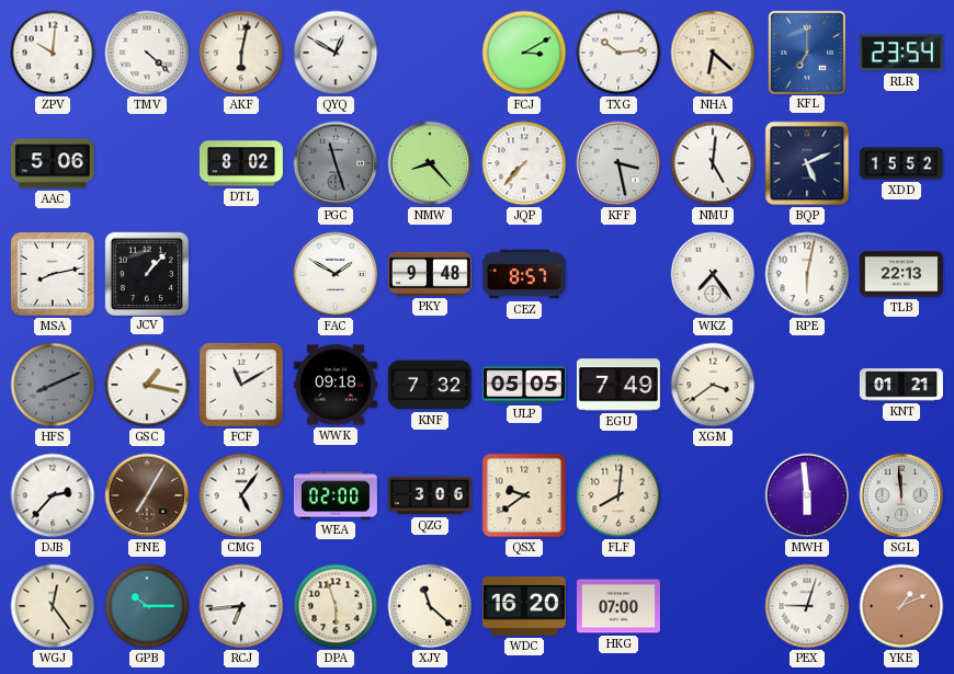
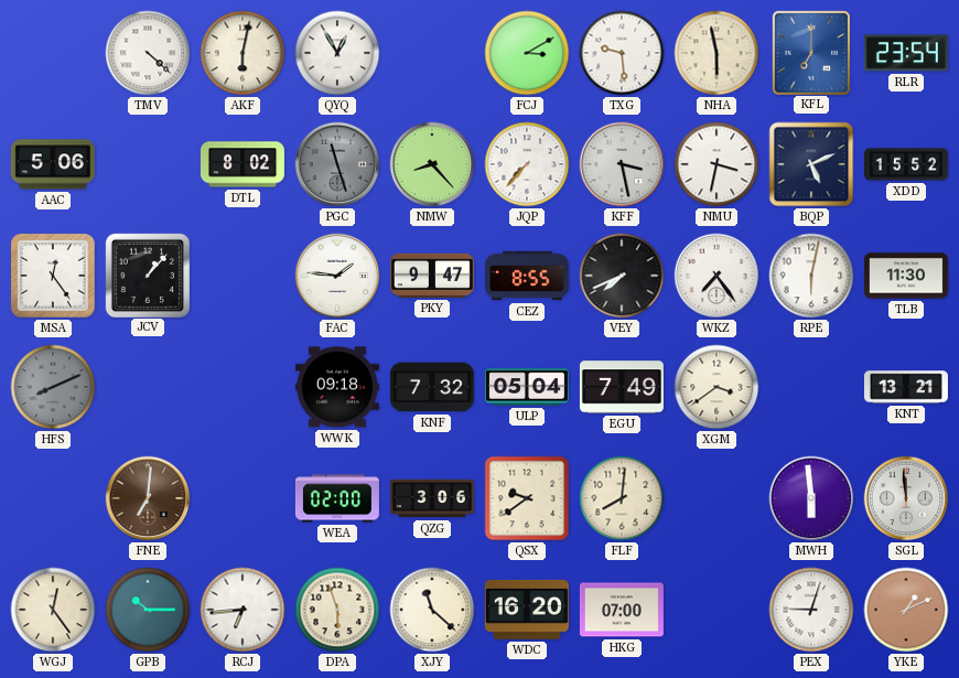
ZPV: 10:01 -> none (53, 53)
QYQ: 12:50 -> 12:55 (337, 53)
TXG: 10:14 -> 9:29 (622, 53)
NHA: 6:22 -> 5:58 (716, 53)
NMU: 5:01 -> 3:32 (716, 164)
MSA: 8:13 -> 12:24 (54, 277)
FAC: 1:50 -> 1:46 (337, 276)
PKY: 9:48 -> 9:47 (432, 276)
CEZ: 8:57 -> 8:55 (527, 276)
VEY: none -> 7:41 (622, 276)
TLB: 22:13 -> 11:30 (906, 276)
GSC: 1:17 -> none (147, 385)
FCF: 11:10 -> none (242, 386)
ULP: 05:05 -> 05:04 (527, 387)
KNT: 01:21 -> 13:21 (906, 387)
DJB: 2:37 -> none (53, 495)
FNE: 7:05 -> 7:01 (148, 498)
CMG: 5:06 -> none (241, 495)
